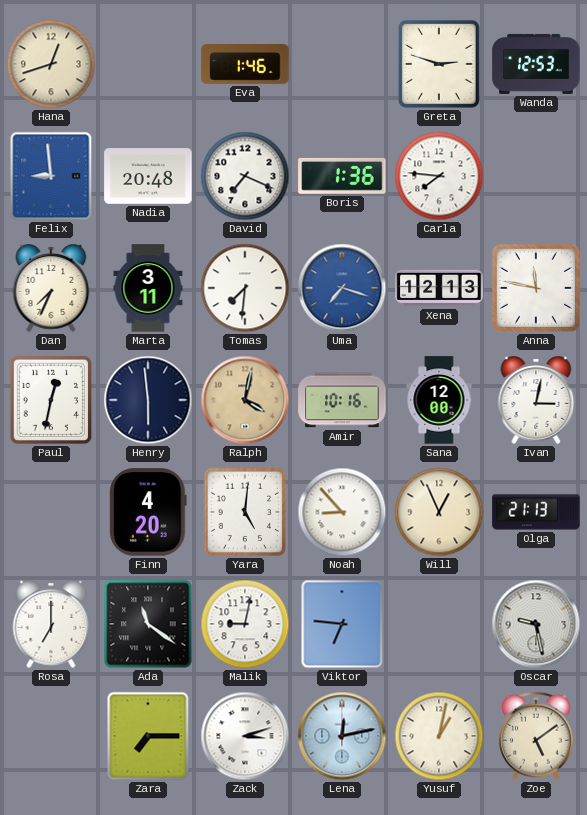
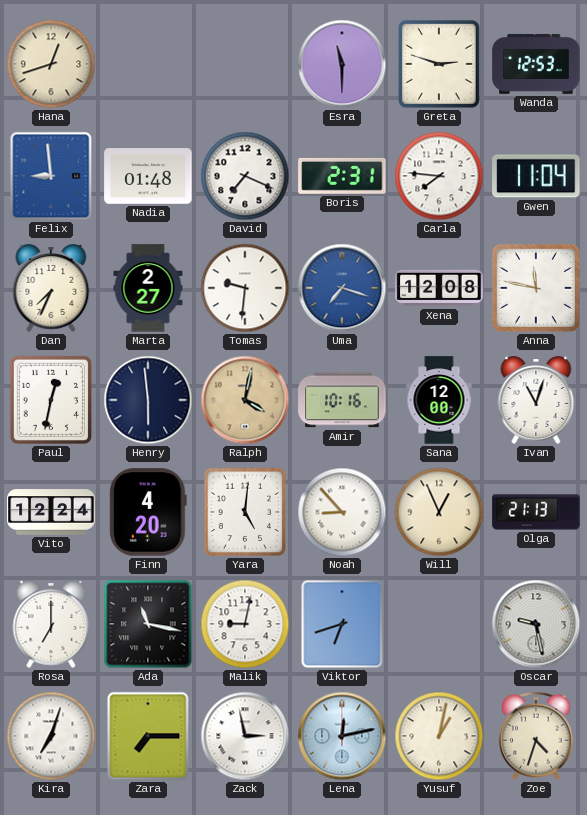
Eva: 1:46 -> none (245, 64)
Esra: none -> 11:30 (342, 64)
Nadia: 20:48 -> 01:48 (148, 176)
Boris: 1:36 -> 2:31 (342, 176)
Gwen: none -> 11:04 (536, 176)
Marta: 3:11 -> 2:27 (148, 288)
Tomas: 7:31 -> 9:31 (245, 288)
Xena: 12:13 -> 12:08 (439, 288)
Ivan: 3:02 -> 11:03 (536, 400)
Vito: none -> 12:24 (51, 512)
Ada: 11:21 -> 11:17 (148, 624)
Viktor: 6:46 -> 6:42 (342, 624)
Kira: none -> 7:03 (51, 736)
Zack: 3:12 -> 2:58 (245, 736)
Zoe: 5:09 -> 4:33 (536, 736)
